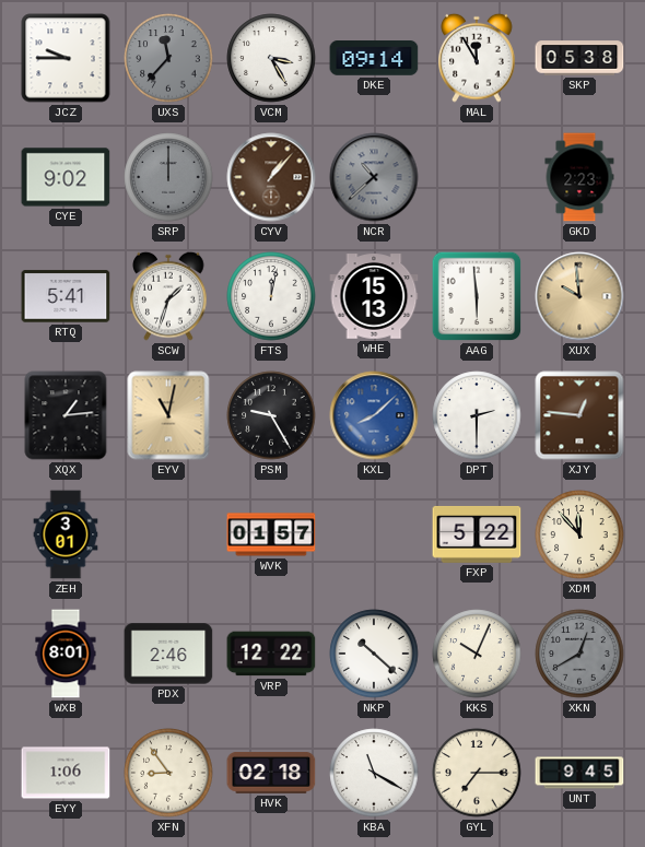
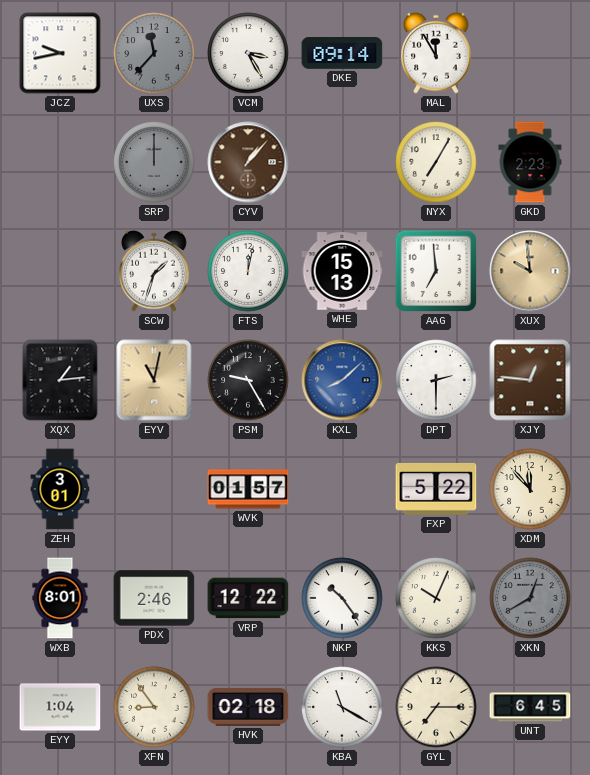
JCZ: 9:45 -> 9:43 (60, 53)
SKP: 05:38 -> none (579, 58)
CYE: 9:02 -> none (66, 177)
NCR: 10:38 -> none (374, 177)
NYX: none -> 7:05 (436, 162)
RTQ: 5:41 -> none (66, 296)
AAG: 5:59 -> 6:59 (436, 271)
NKP: 10:22 -> 10:24 (342, 598)
EYY: 1:06 -> 1:04 (60, 707)
UNT: 9:45 -> 6:45 (530, 707)
